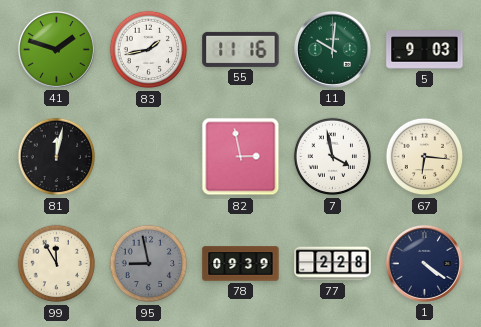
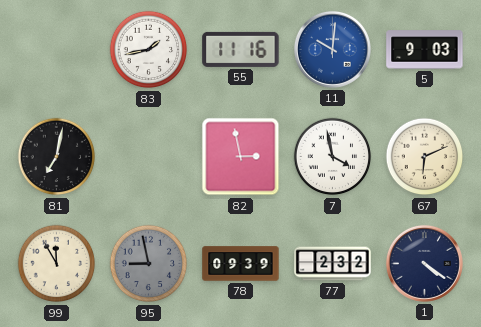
41: 1:48 -> none (56, 49)
11 dial: green -> blue (332, 49)
81: 12:02 -> 7:02 (57, 157)
67: 6:16 -> 6:11 (425, 157)
77: 2:28 -> 2:32 (333, 264)
